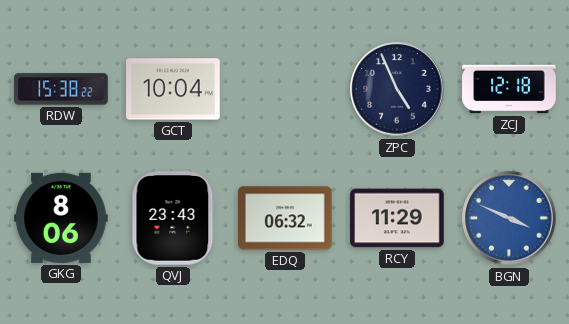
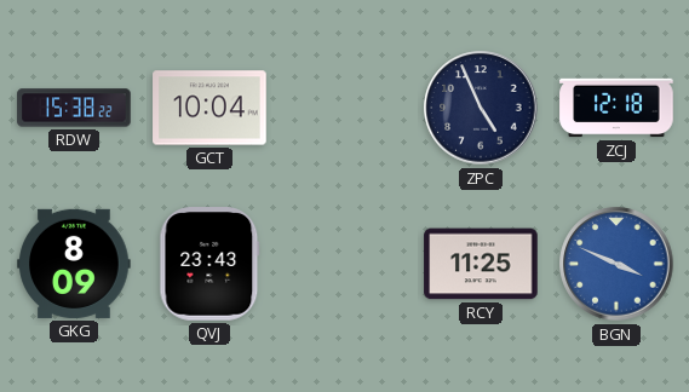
GKG: 8:06 -> 8:09 (74, 264)
EDQ: 06:32 -> none (285, 218)
RCY: 11:29 -> 11:25 (481, 264)
